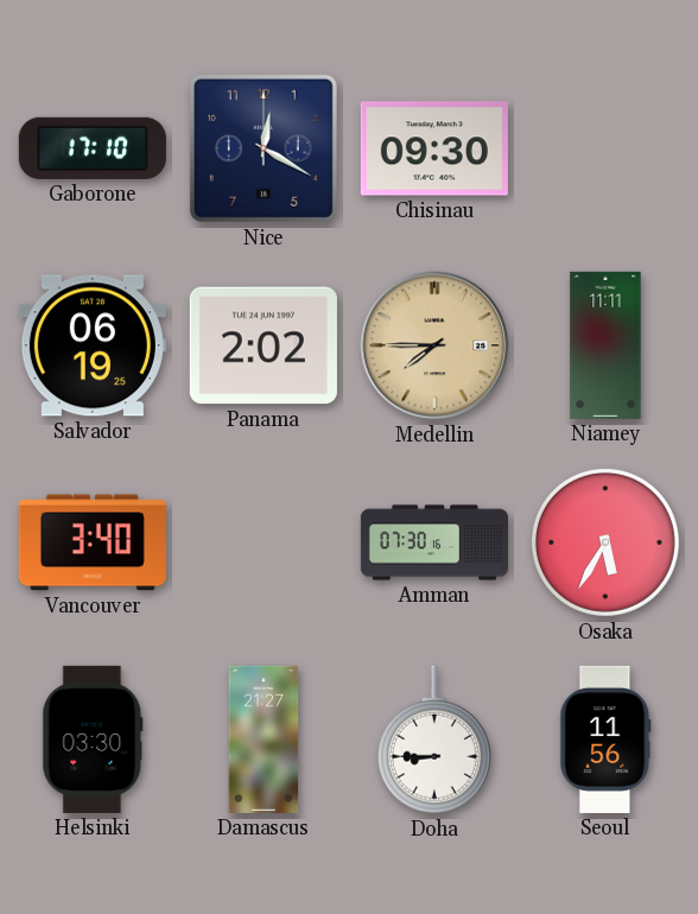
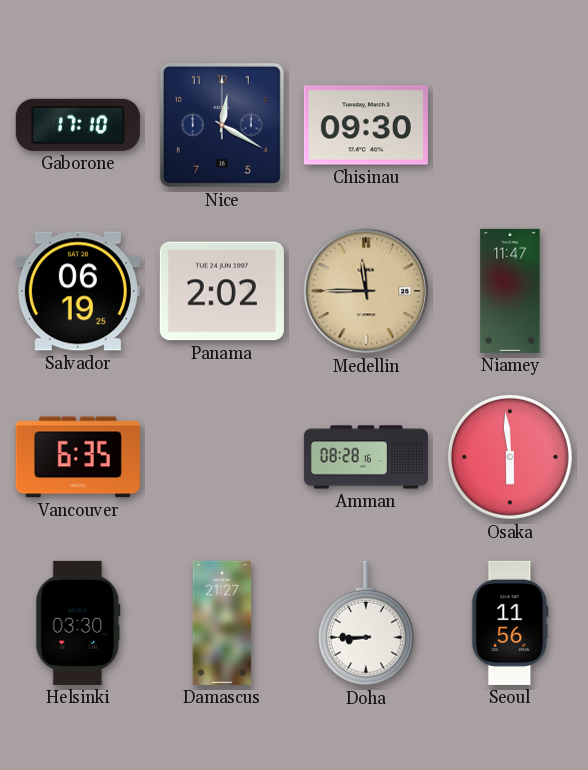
Medellin: 7:45 -> 11:45 (366, 291)
Niamey: 11:11 -> 11:47 (510, 291)
Vancouver: 3:40 -> 6:35 (78, 457)
Amman: 07:30 -> 08:28 (366, 457)
Osaka: 5:35 -> 5:59 (510, 457)
